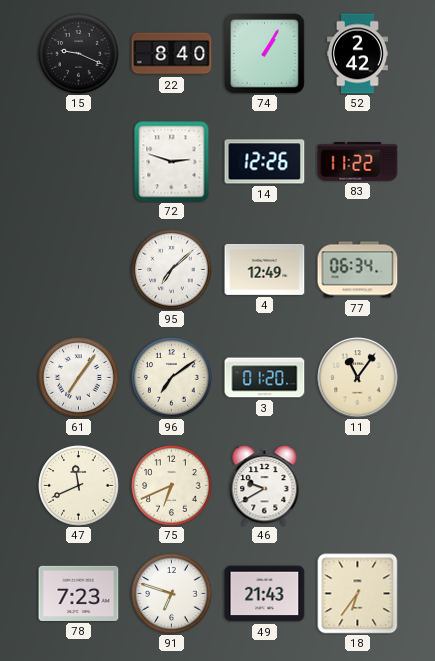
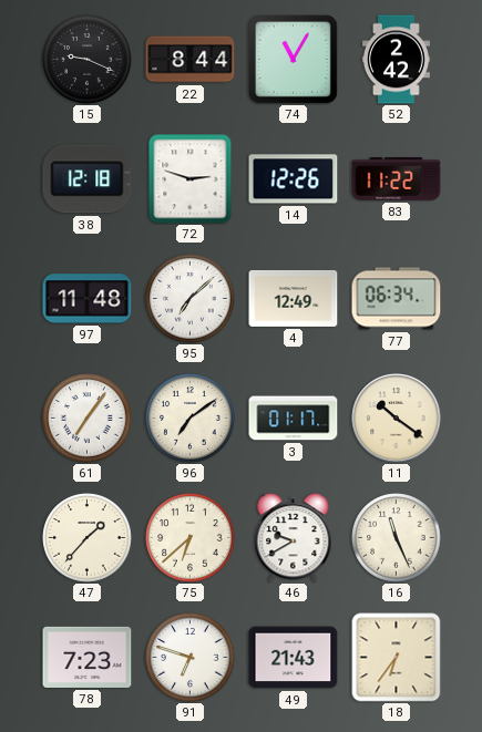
22: 8:40 -> 8:44 (191, 60)
74: 1:05 -> 11:05 (294, 60)
38: none -> 12:18 (88, 179)
97: none -> 11:48 (88, 299)
3: 01:20 -> 01:17 (294, 419)
11: 11:06 -> 10:21 (397, 419)
47: 11:41 -> 1:37 (88, 538)
75: 6:41 -> 6:38 (191, 538)
16: none -> 11:26 (397, 538)
